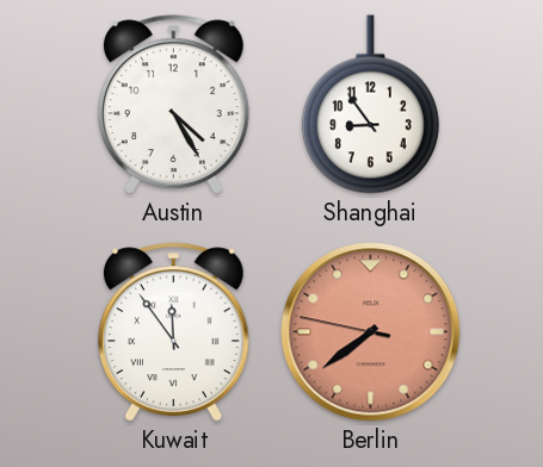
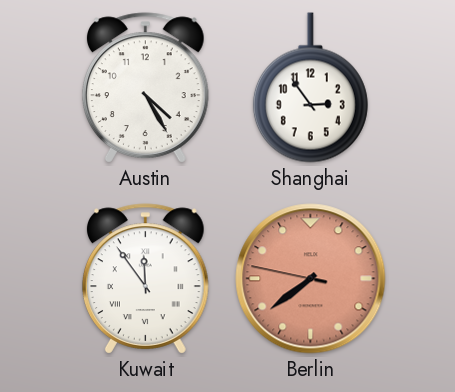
Shanghai: 8:54 -> 2:54 (310, 88)
